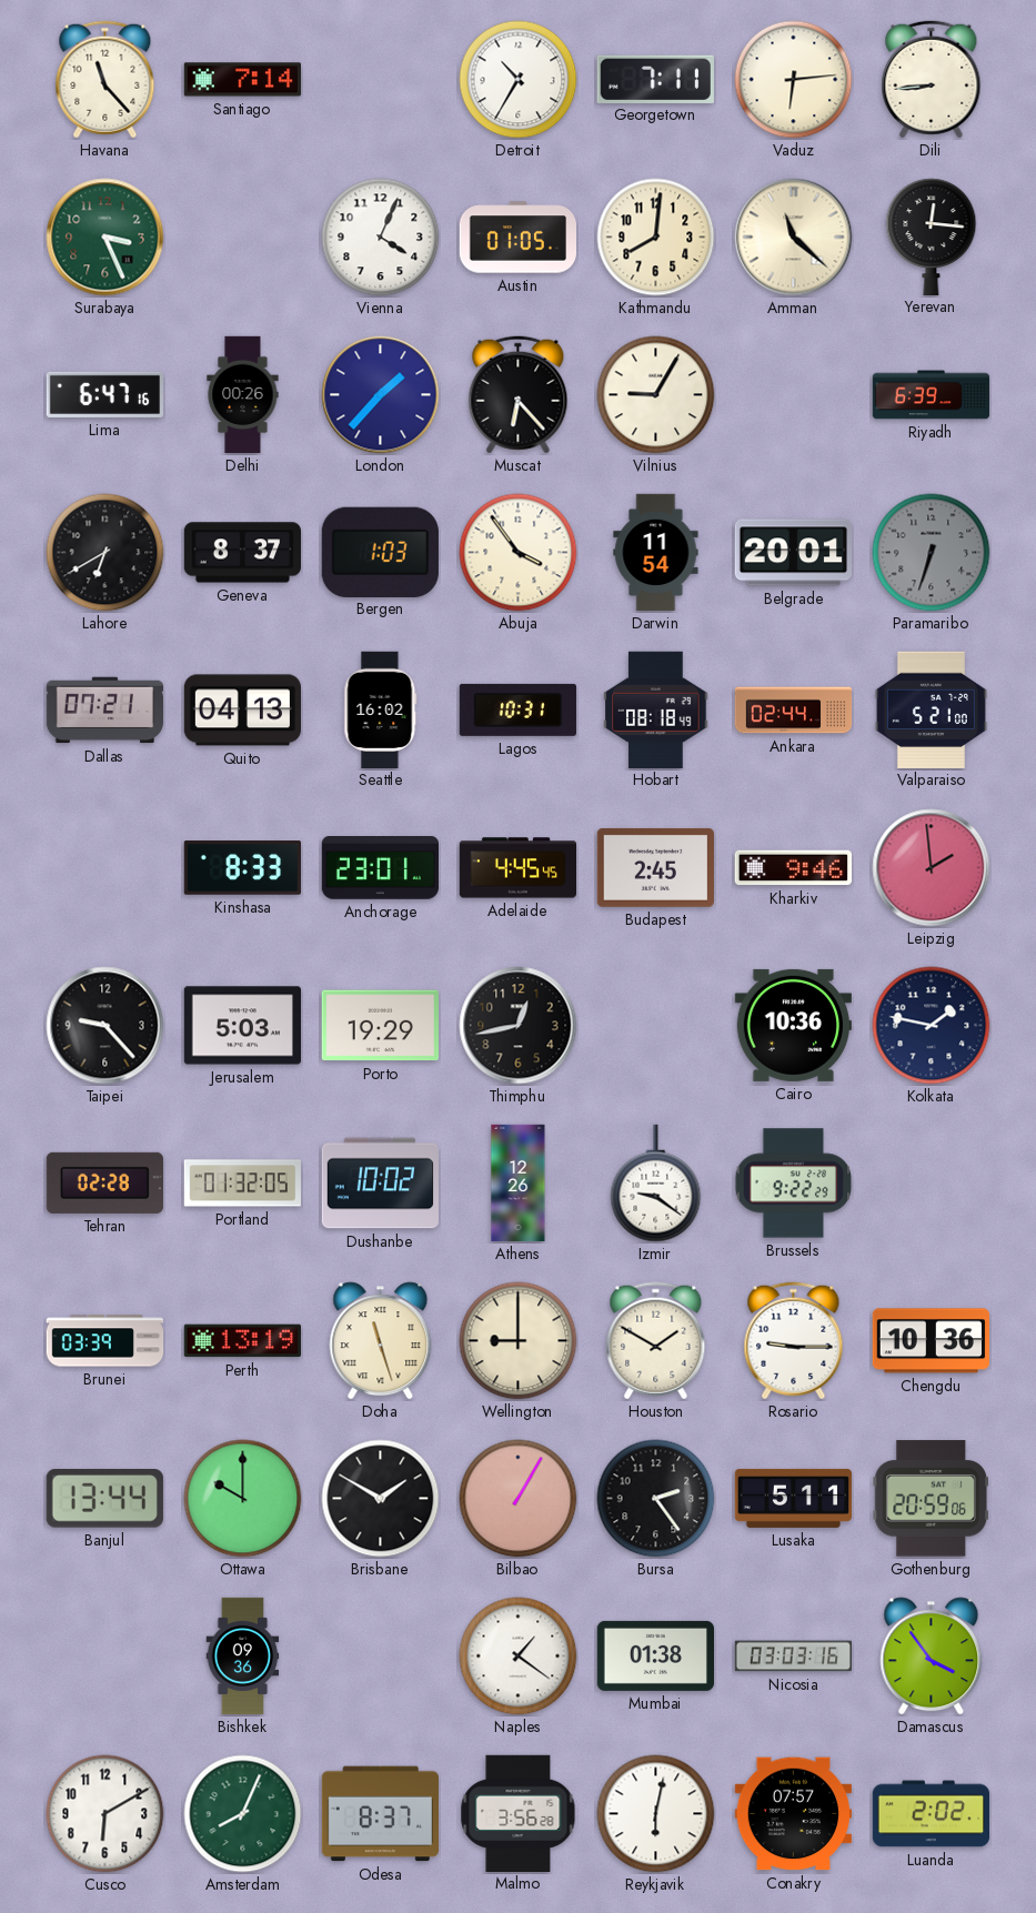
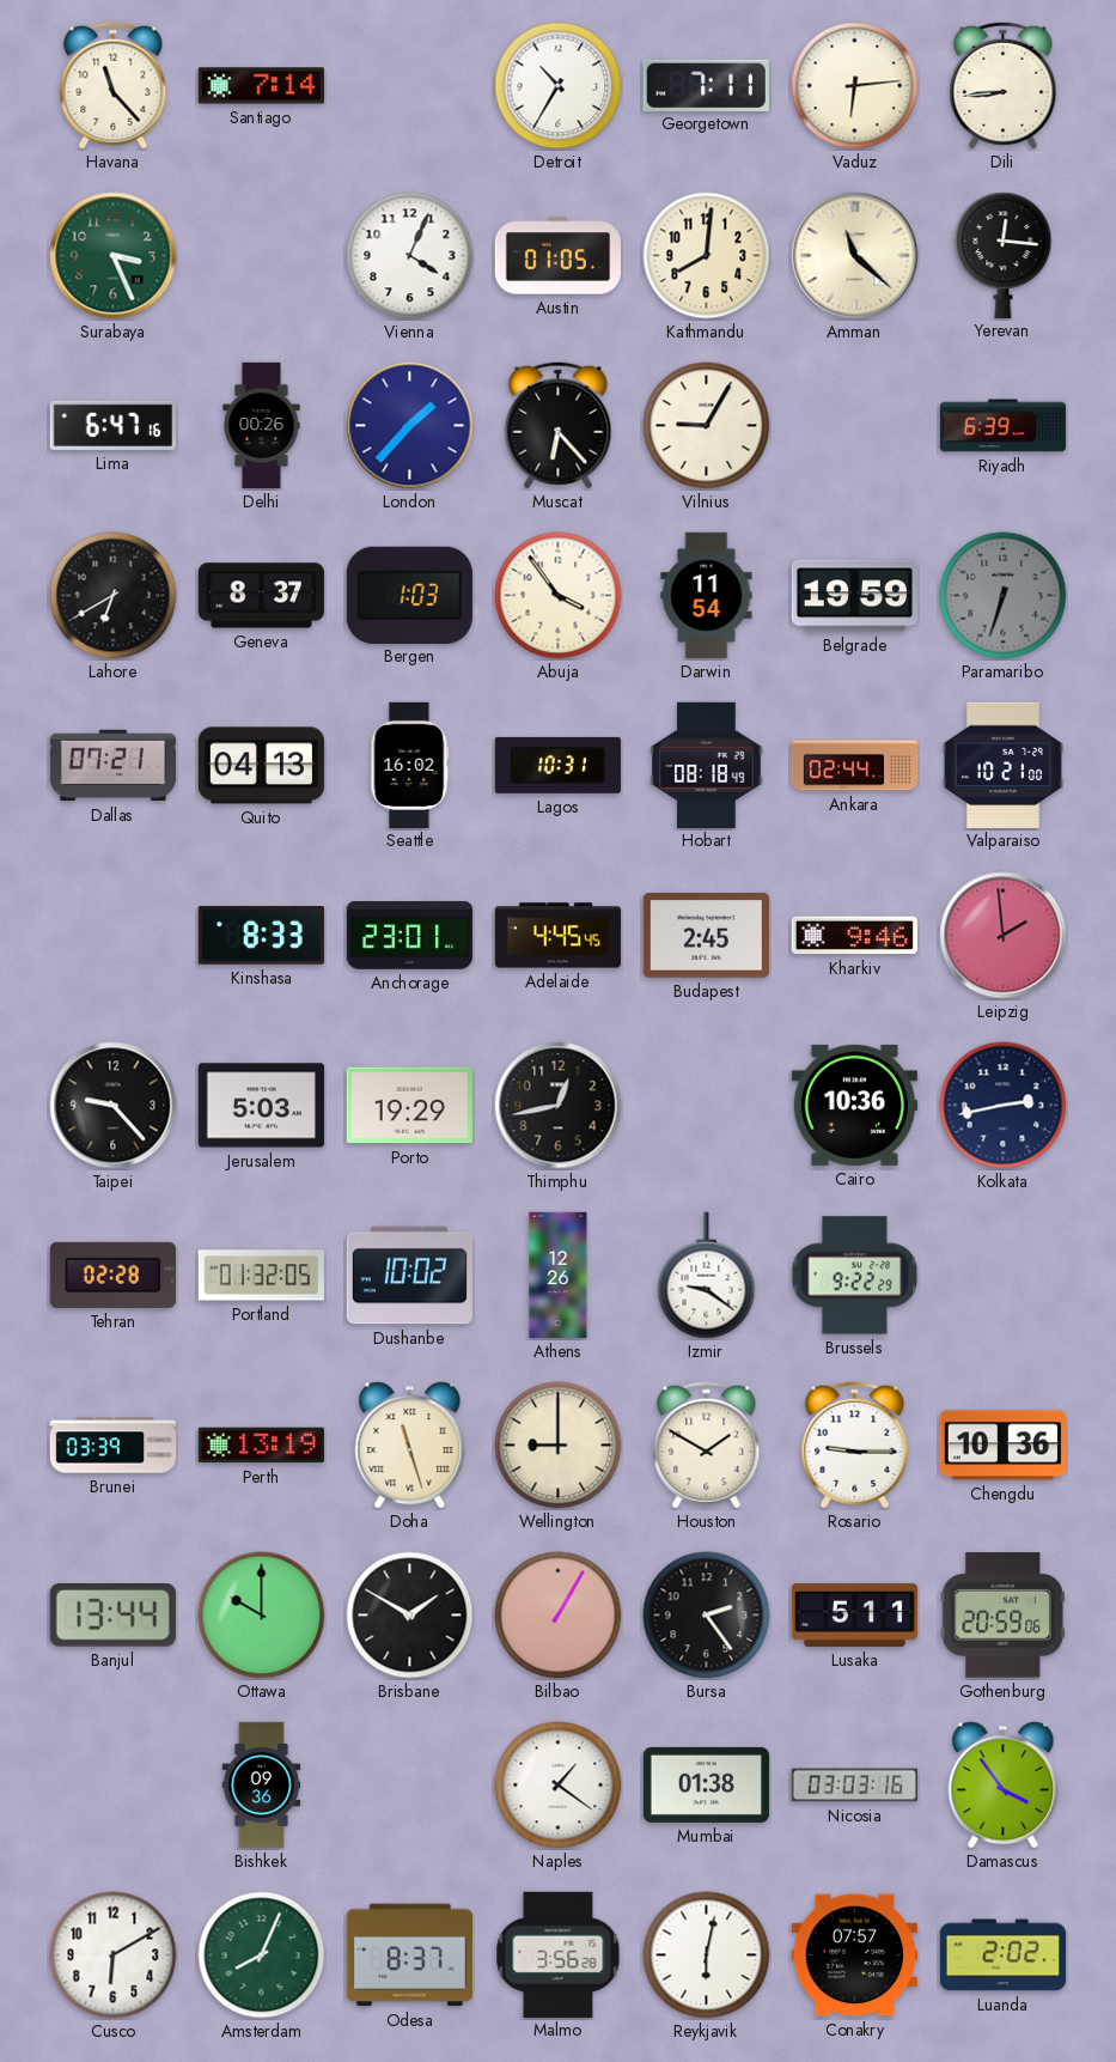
Belgrade: 20:01 -> 19:59 (854, 596)
Valparaiso: 5:21 -> 10:21 (1002, 765)
Kolkata: 1:47 -> 2:43 (1004, 1106)
